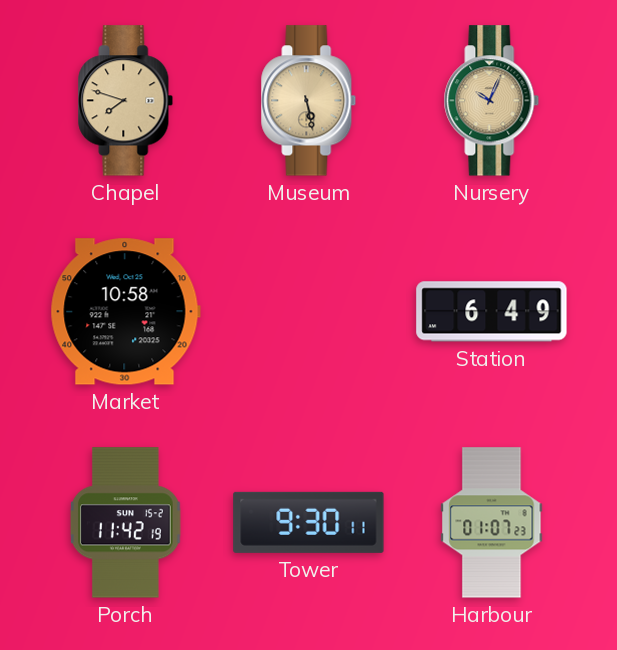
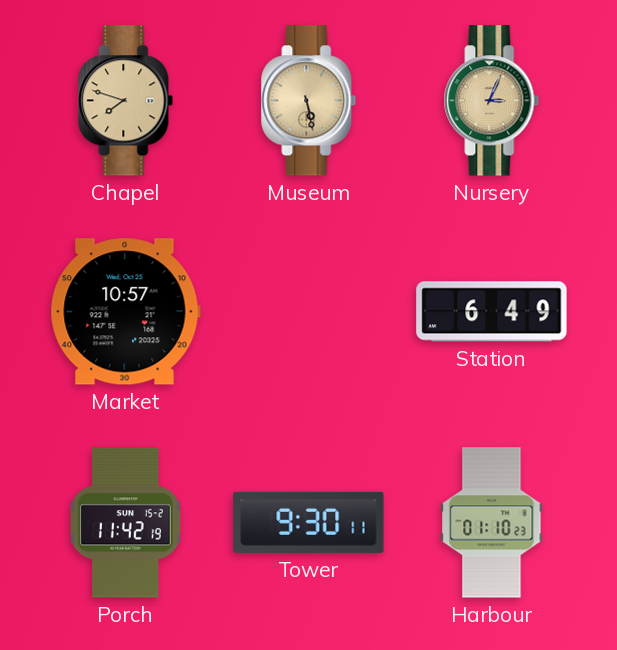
Nursery: 10:04 -> 3:04 (492, 101)
Market: 10:58 -> 10:57 (125, 312)
Harbour: 01:07 -> 01:10 (492, 523)
